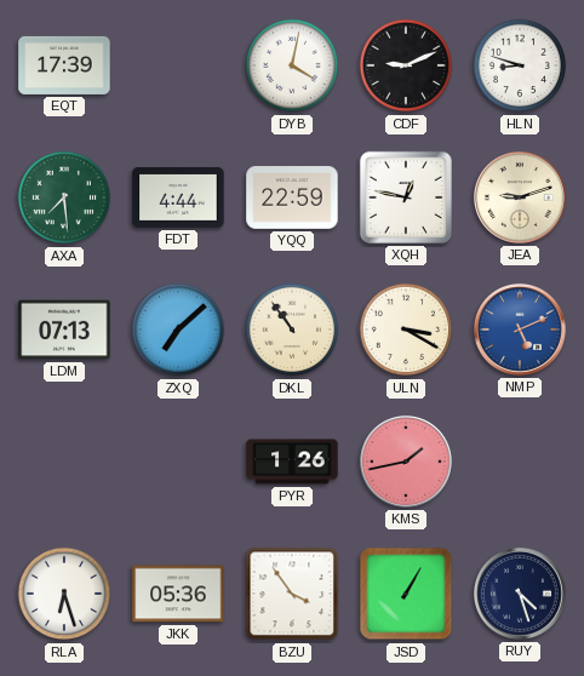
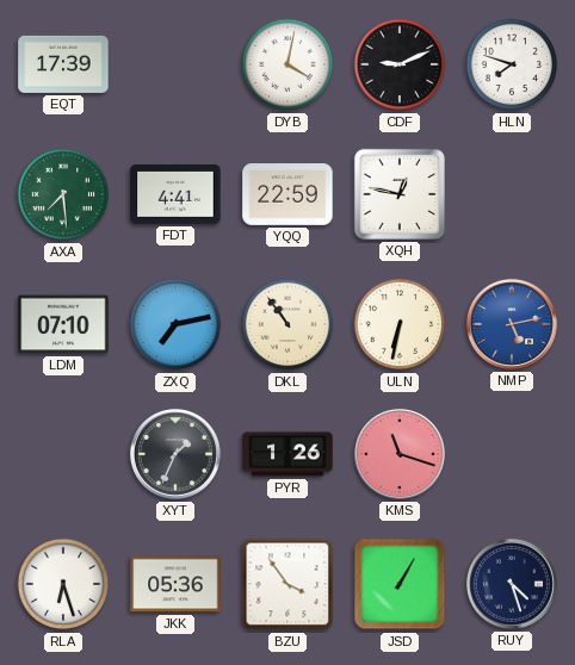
HLN: 8:48 -> 7:48 (512, 64)
FDT: 4:44 -> 4:41 (175, 194)
JEA: 9:12 -> none (520, 197)
LDM: 07:13 -> 07:10 (63, 324)
ZXQ: 7:08 -> 7:13 (175, 324)
ULN: 3:20 -> 6:32 (400, 324)
NMP: 5:11 -> 5:13 (512, 324)
XYT: none -> 1:34 (175, 454)
KMS: 1:43 -> 11:18 (400, 454)
